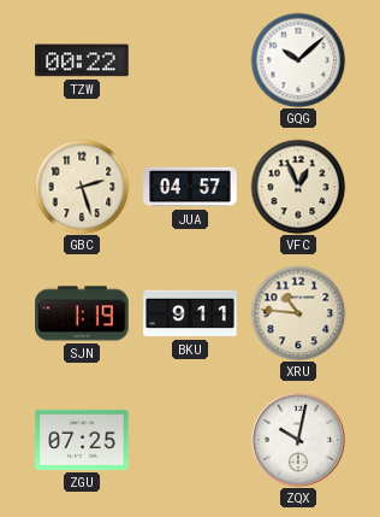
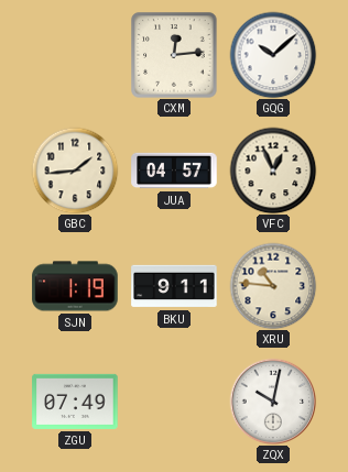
TZW: 00:22 -> none (82, 60)
CXM: none -> 12:14 (174, 55)
GBC: 2:27 -> 1:44 (75, 171)
ZGU: 07:25 -> 07:49 (75, 402)
